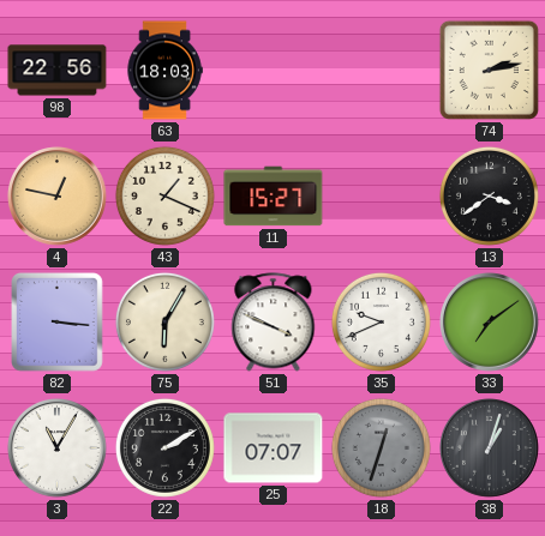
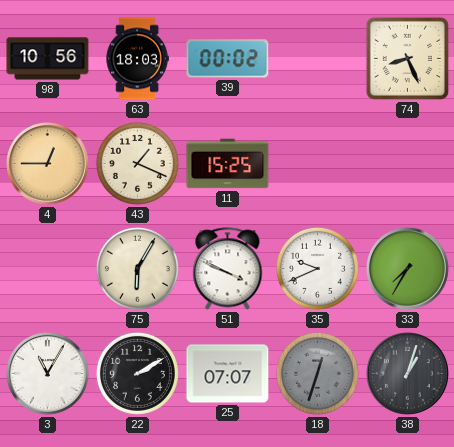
98: 22:56 -> 10:56 (48, 59)
39: none -> 00:02 (228, 59)
74: 2:13 -> 8:26 (407, 58)
4: 12:47 -> 12:45 (48, 164)
11: 15:27 -> 15:25 (228, 164)
13: 3:39 -> none (489, 195)
82: 3:16 -> none (58, 323)
33: 7:09 -> 7:35 (408, 269)
